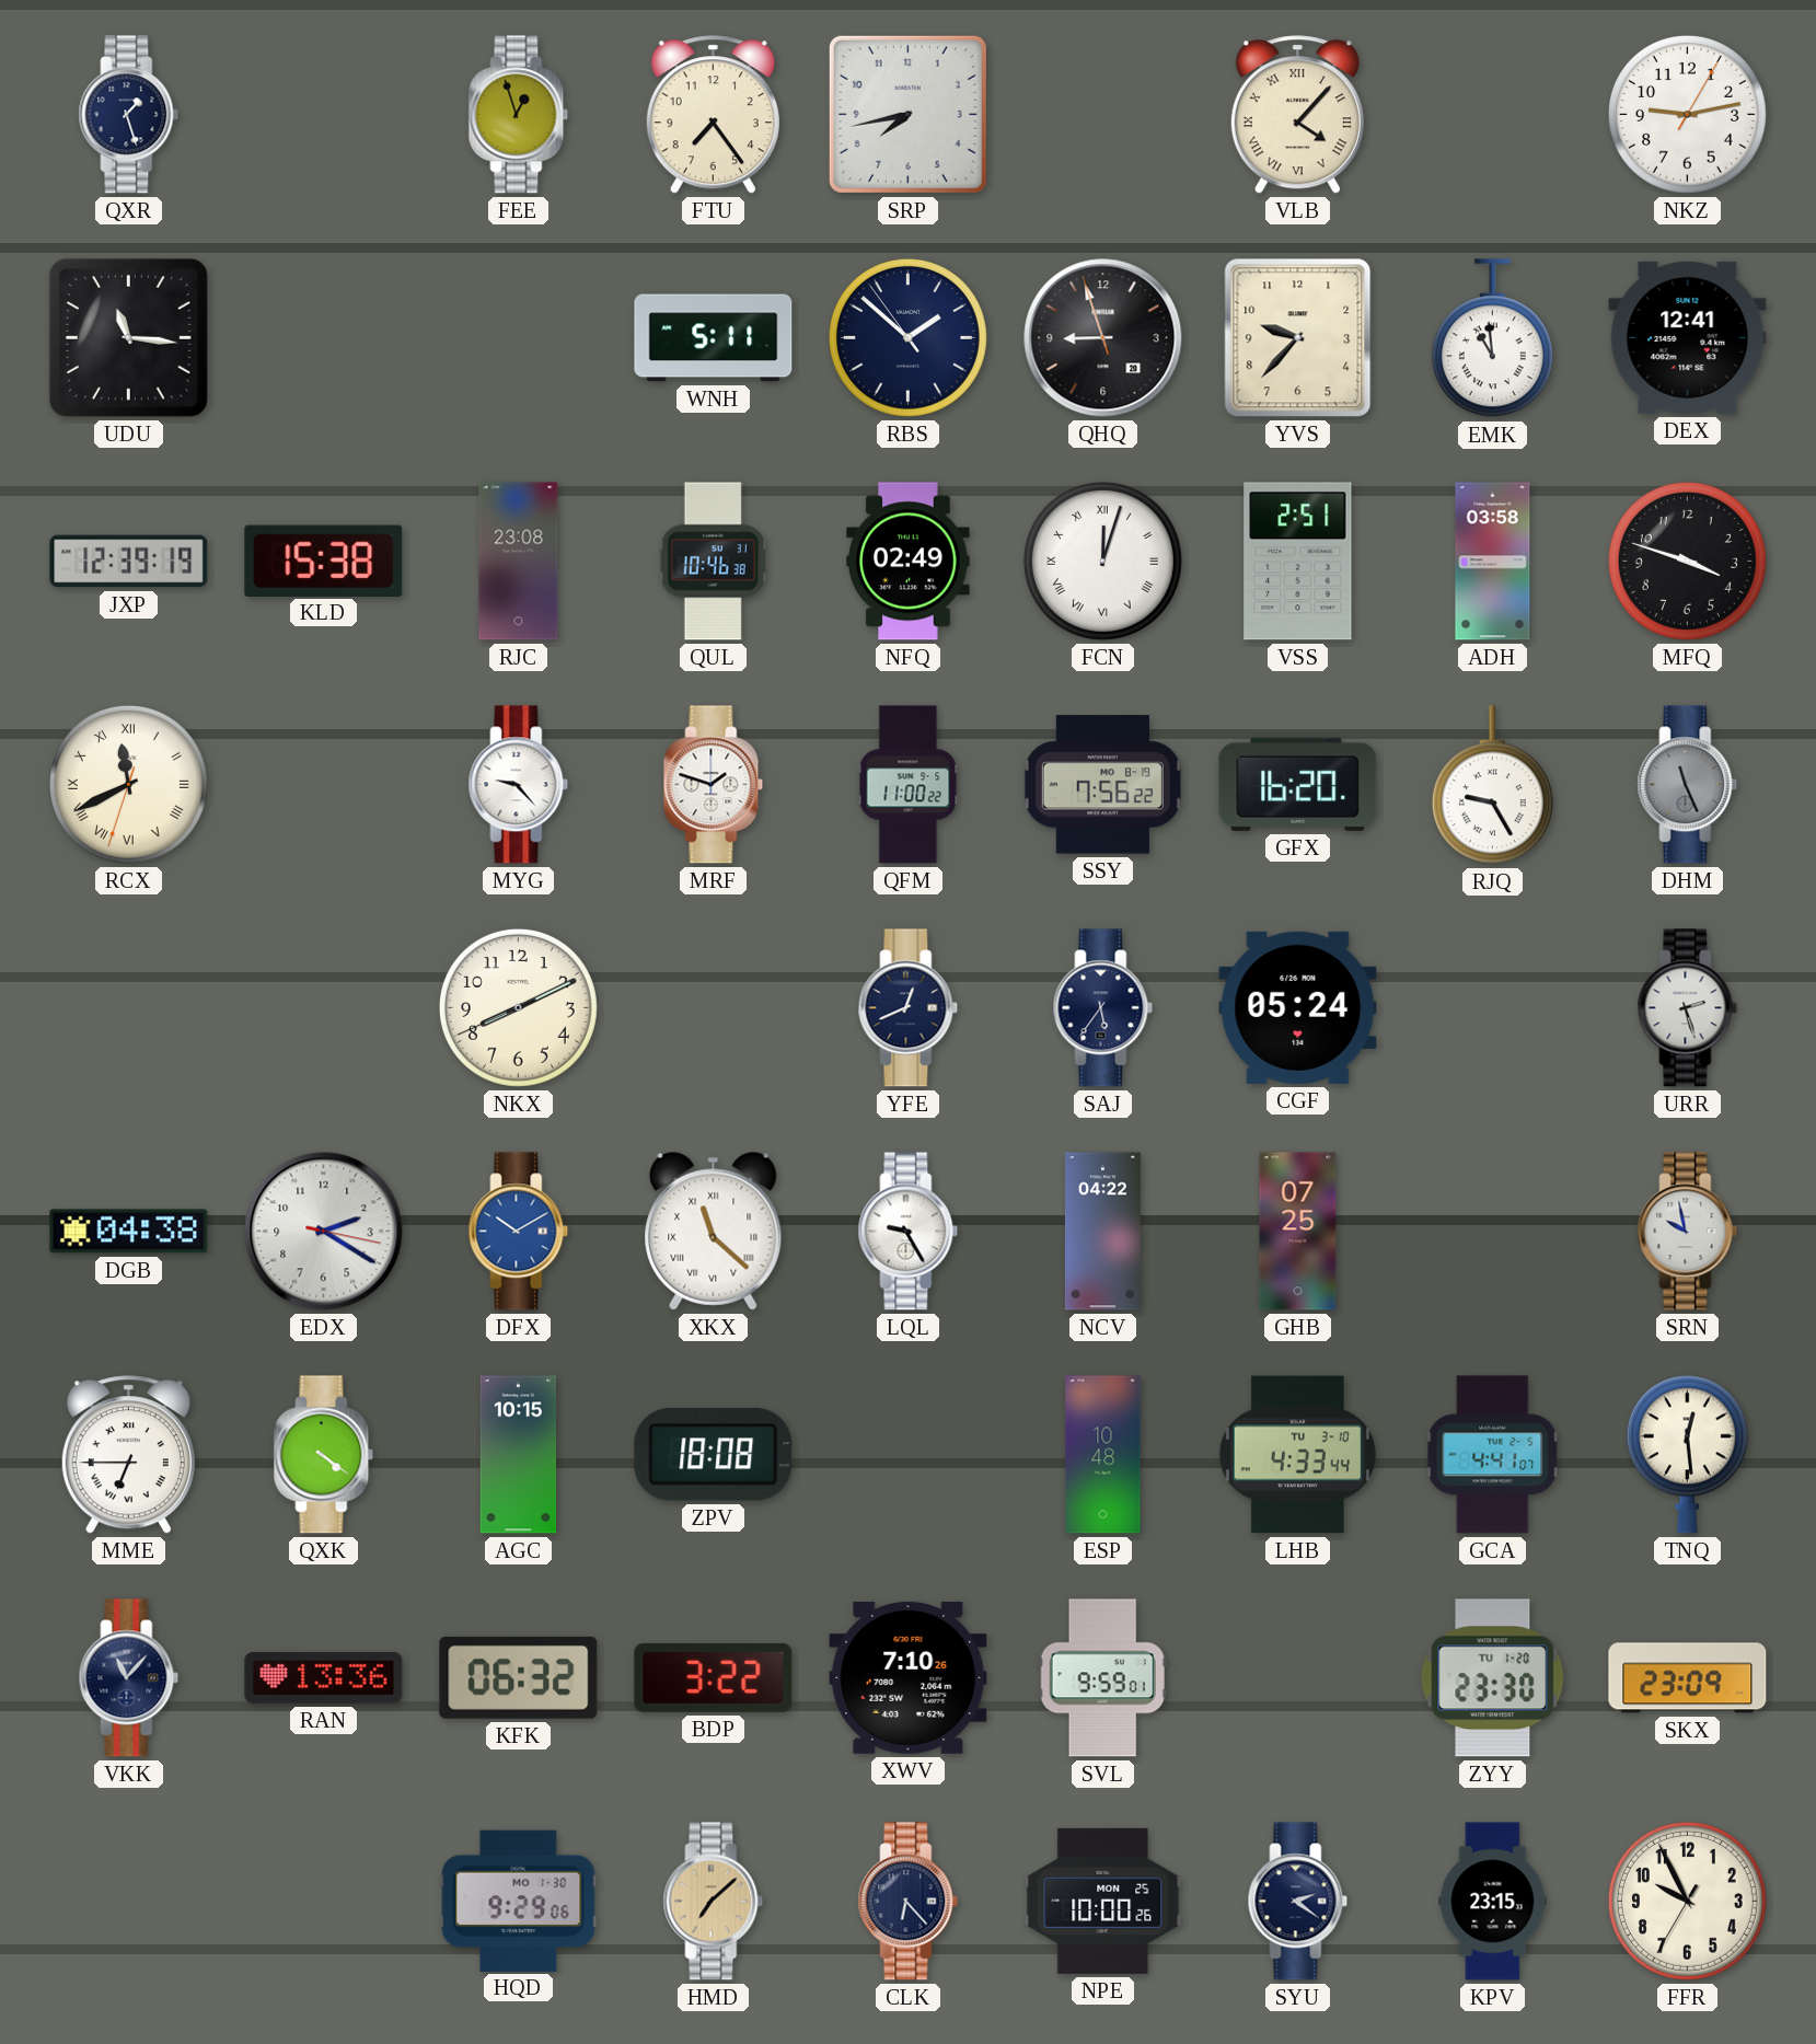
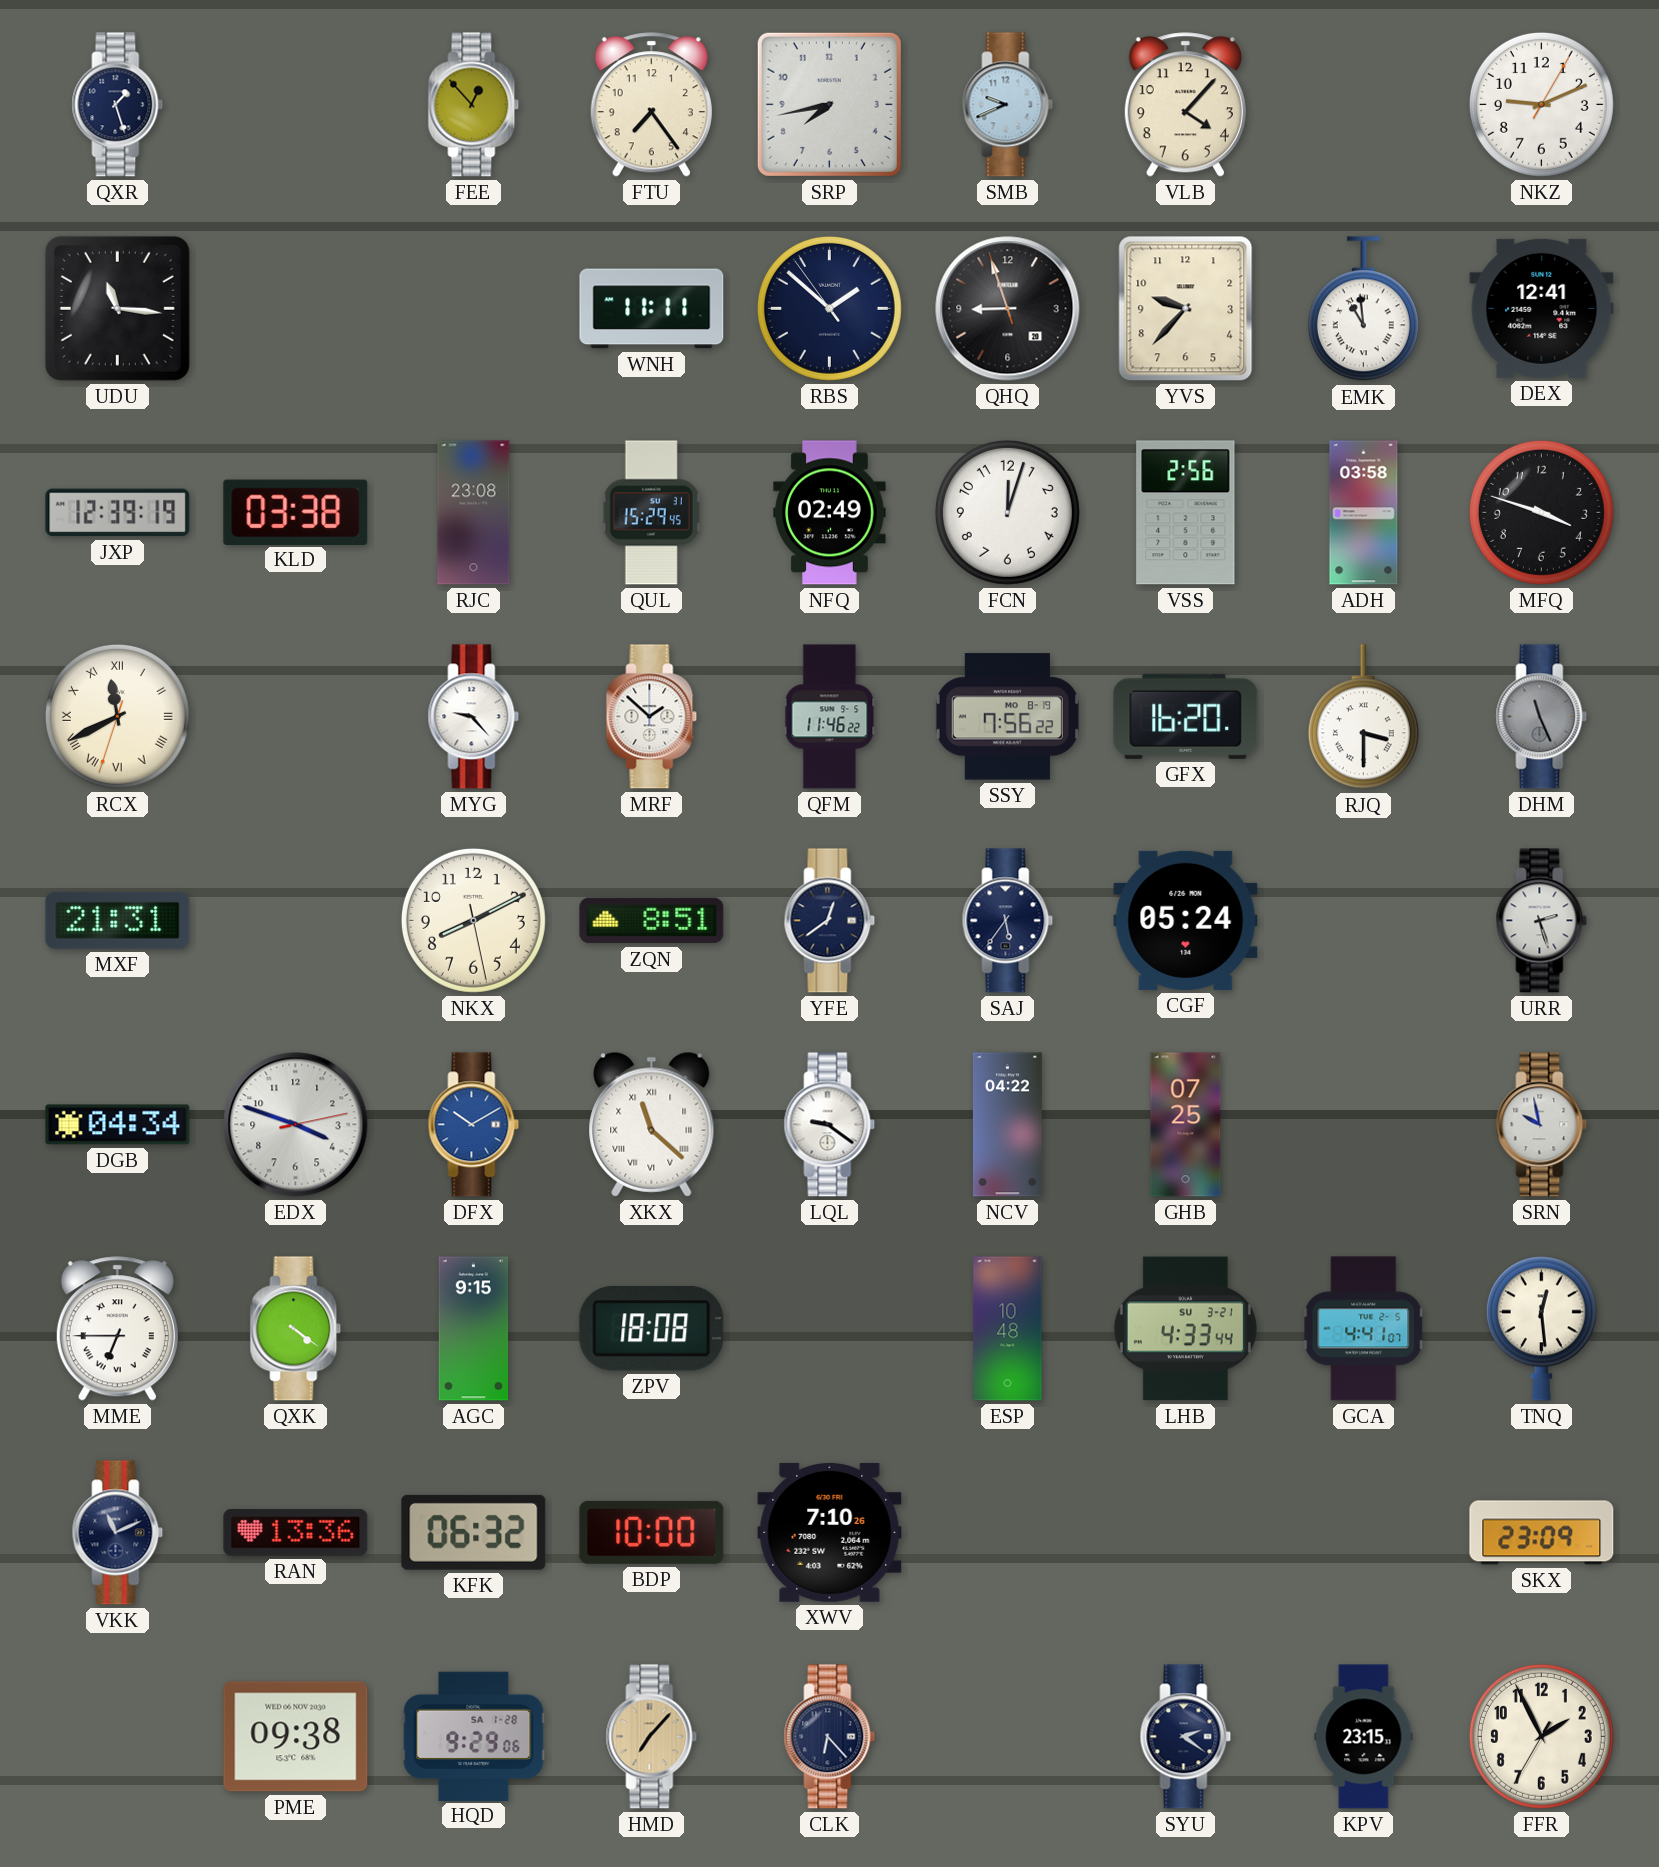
FEE: 12:57 -> 12:53 (474, 105)
SMB: none -> 9:41 (1008, 105)
VLB numerals: Roman -> Arabic (1185, 105)
NKZ: 9:13 -> 9:11 (1541, 104)
WNH: 5:11 -> 11:11 (652, 309)
KLD: 15:38 -> 03:38 (296, 512)
QUL: 10:46 -> 15:29 (652, 513)
FCN numerals: Roman -> Arabic (1007, 512)
VSS: 2:51 -> 2:56 (1186, 513)
MRF: 1:48 -> 1:52 (652, 717)
QFM: 11:00 -> 11:46 (830, 717)
RJQ: 9:25 -> 3:30 (1363, 717)
MXF: none -> 21:31 (118, 920)
NKX: 8:10:41 -> 8:10:28 (473, 920)
ZQN: none -> 8:51 (652, 921)
YFE: 12:41 -> 12:39 (830, 921)
DGB: 04:38 -> 04:34 (118, 1125)
EDX: 2:20 -> 3:48 (296, 1125)
LQL: 9:25 -> 9:21 (830, 1125)
AGC: 10:15 -> 9:15 (474, 1329)
LHB date: TU 3-10 -> SU 3-21 (1185, 1329)
VKK: 11:07 -> 11:11 (118, 1533)
BDP: 3:22 -> 10:00 (652, 1532)
SVL: 9:59 -> none (1102, 1678)
ZYY: 23:30 -> none (1493, 1678)
PME: none -> 09:38 (296, 1737)
HQD date: MO 1-30 -> SA 1-28 (474, 1736)
HMD: 7:08 -> 7:07 (652, 1737)
NPE: 10:00 -> none (1103, 1901)
FFR: 9:55 -> 1:55 (1541, 1736)
